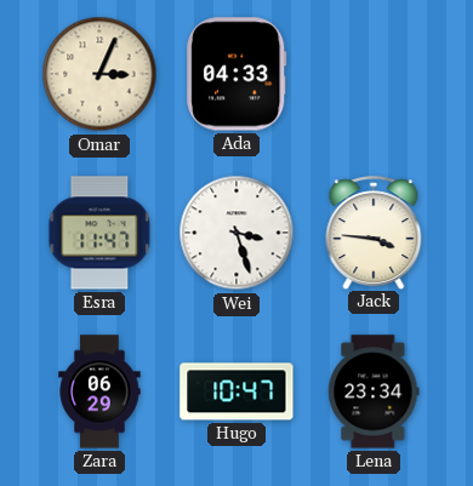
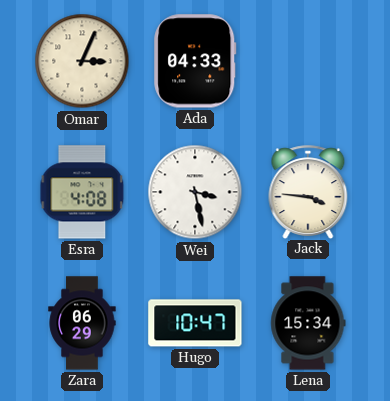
Esra: 11:47 -> 4:08 (82, 192)
Wei: 3:27 -> 3:28 (195, 192)
Lena: 23:34 -> 15:34 (308, 323)
